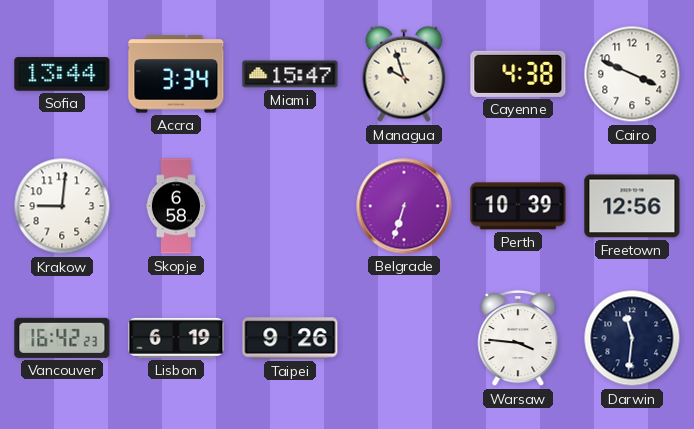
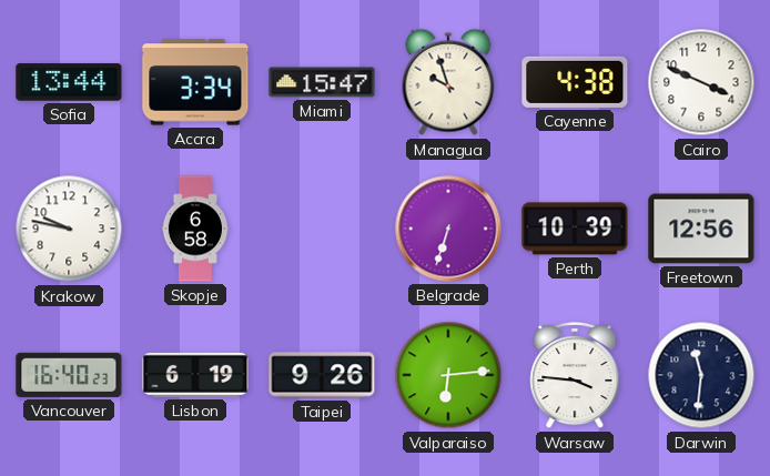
Krakow: 9:01 -> 9:47 (69, 229)
Vancouver: 16:42 -> 16:40 (69, 375)
Valparaiso: none -> 6:14 (448, 375)
